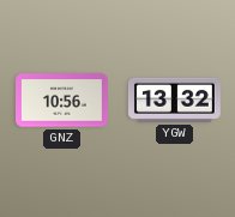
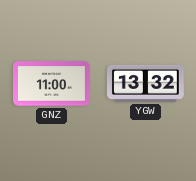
GNZ: 10:56 -> 11:00 (52, 84)
